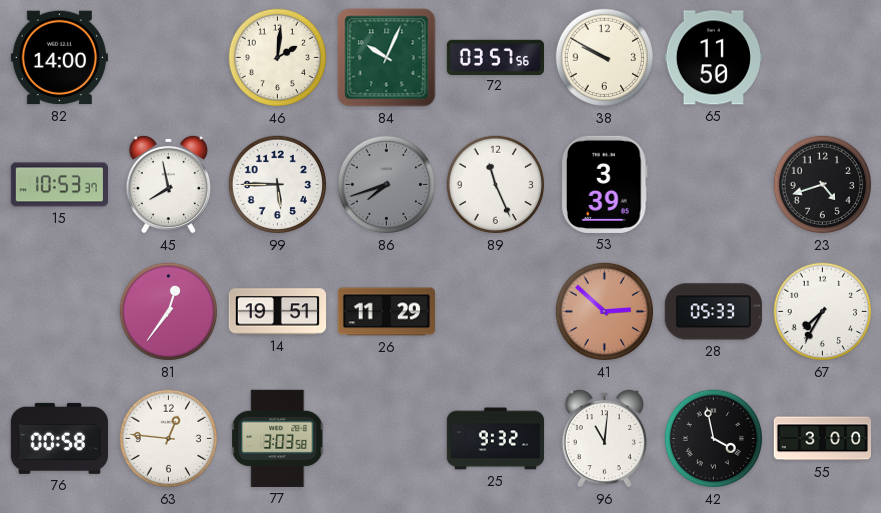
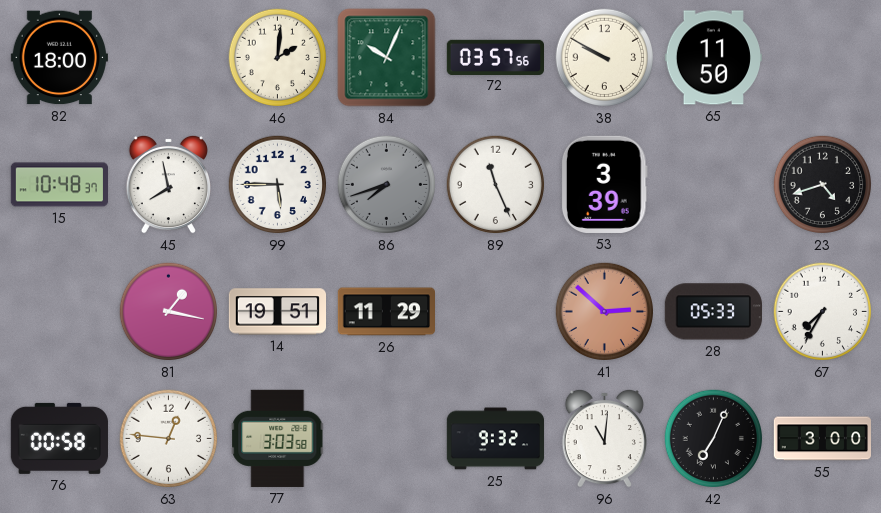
82: 14:00 -> 18:00 (59, 58)
15: 10:53 -> 10:48 (59, 185)
81: 12:36 -> 1:17 (169, 312)
42: 3:58 -> 7:04 (714, 439)
